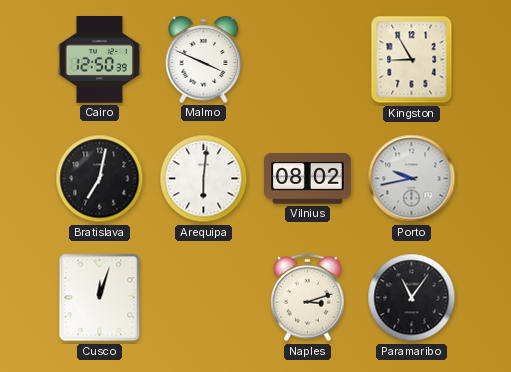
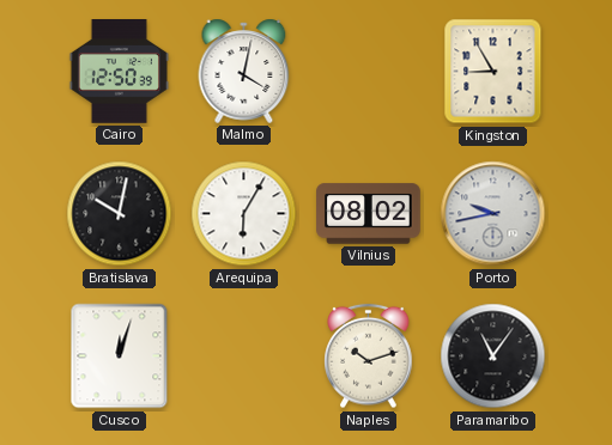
Malmo: 3:49 -> 4:02 (244, 71)
Bratislava: 7:02 -> 10:02 (120, 214)
Arequipa: 6:01 -> 6:05 (244, 214)
Naples: 3:12 -> 10:12 (369, 356)
